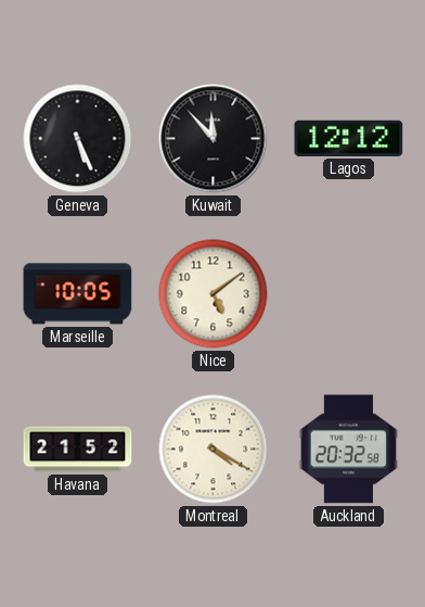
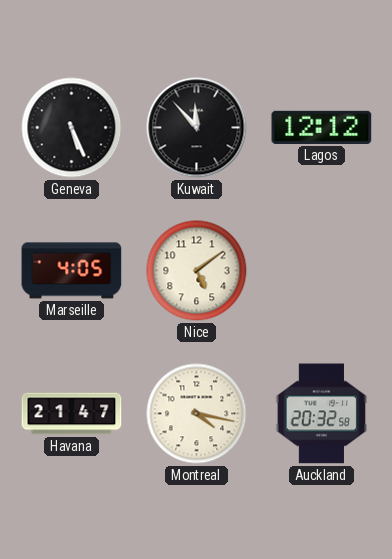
Marseille: 10:05 -> 4:05 (72, 271)
Havana: 21:52 -> 21:47 (72, 414)
Montreal: 4:20 -> 4:17 (197, 414)
